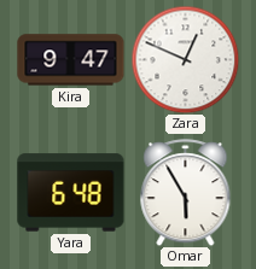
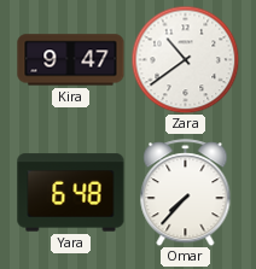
Zara: 12:49 -> 10:39 (185, 59)
Omar: 5:55 -> 7:37 (186, 193)
